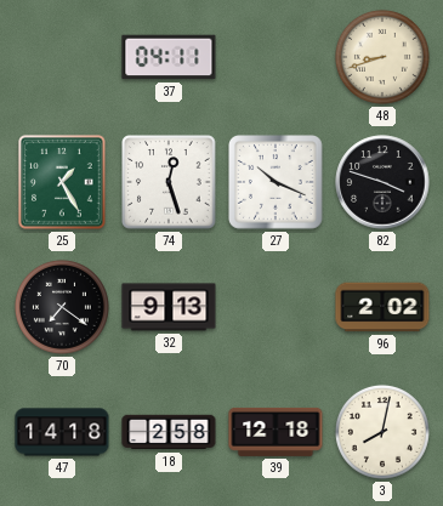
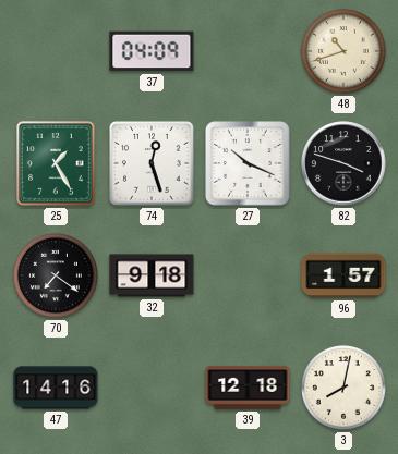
37: 04:11 -> 04:09 (152, 51)
48: 8:42 -> 10:42 (343, 51)
32: 9:13 -> 9:18 (152, 275)
96: 2:02 -> 1:57 (343, 275)
47: 14:18 -> 14:16 (56, 388)
18: 2:58 -> none (169, 432)
